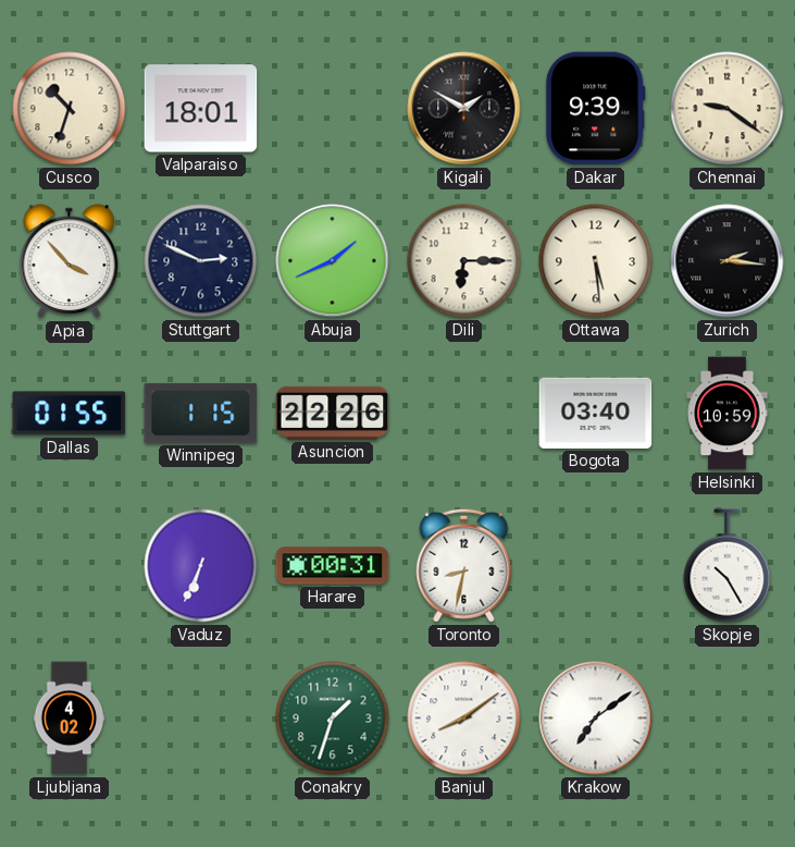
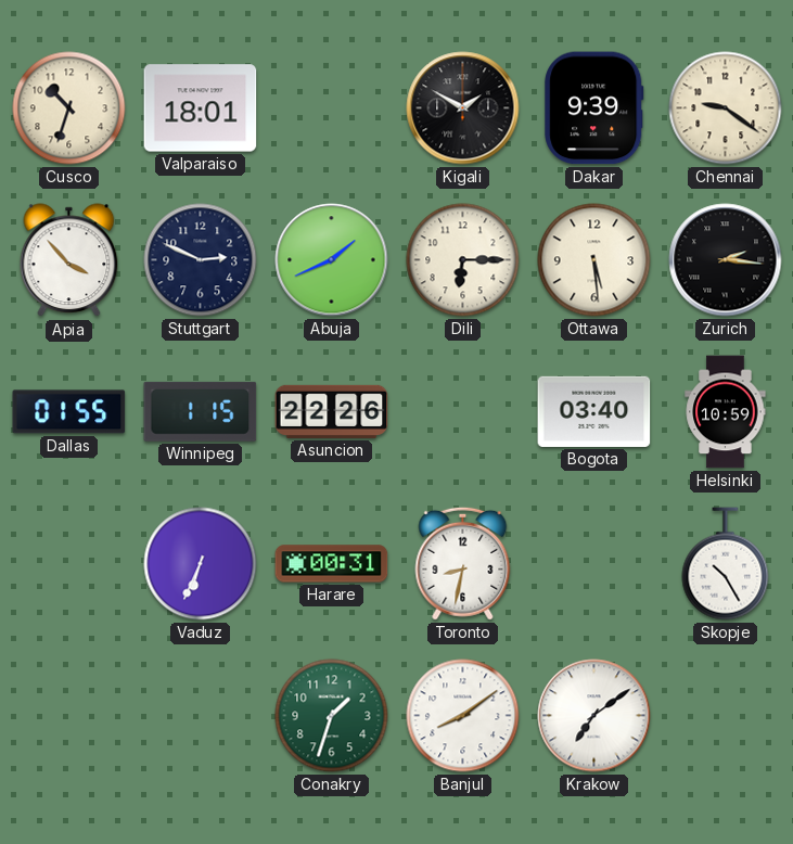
Ljubljana: 4:02 -> none (70, 719)
